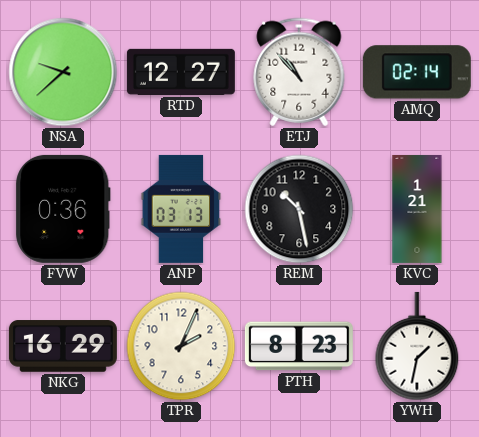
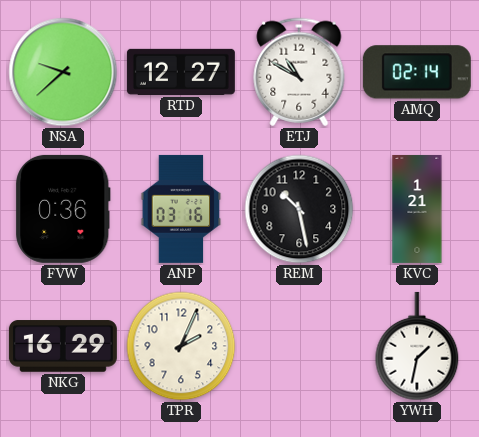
ETJ: 10:53 -> 10:50 (299, 72)
ANP: 03:13 -> 03:16 (181, 209)
PTH: 8:23 -> none (299, 346)
